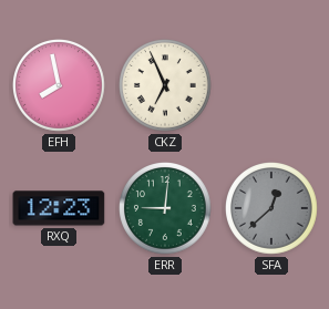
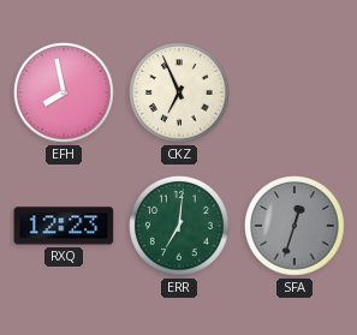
ERR: 9:01 -> 7:01 (180, 227)
SFA: 12:38 -> 12:33 (296, 227)
